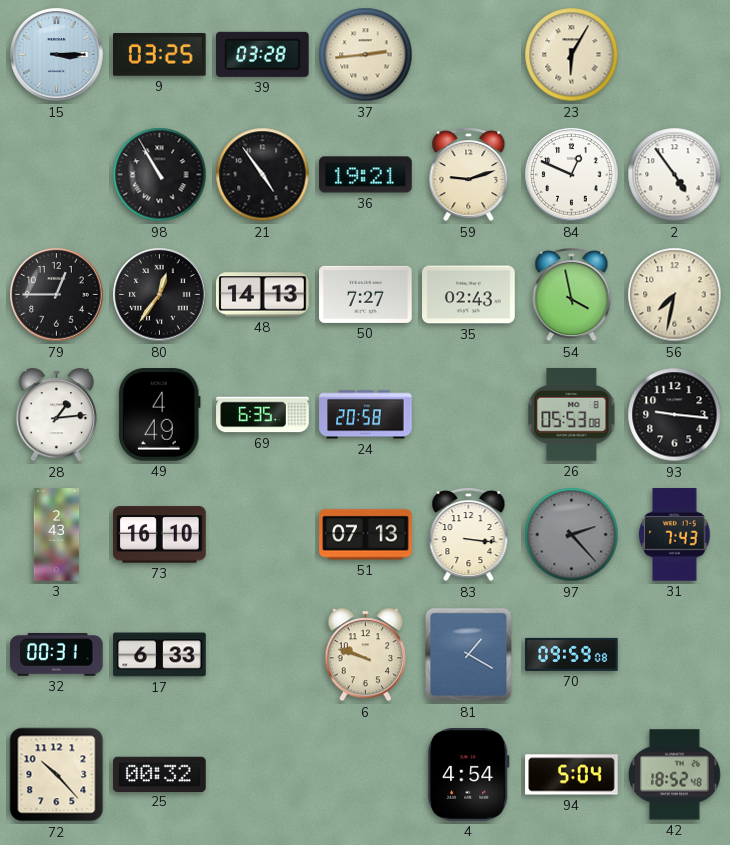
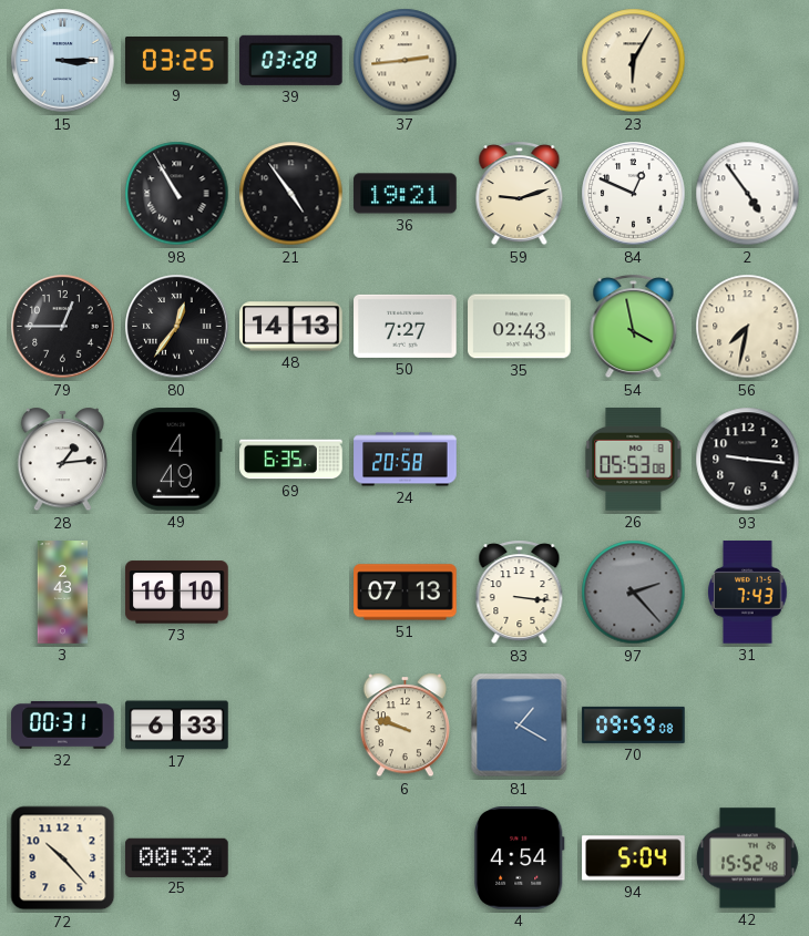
42: 18:52 -> 15:52 (747, 858)
